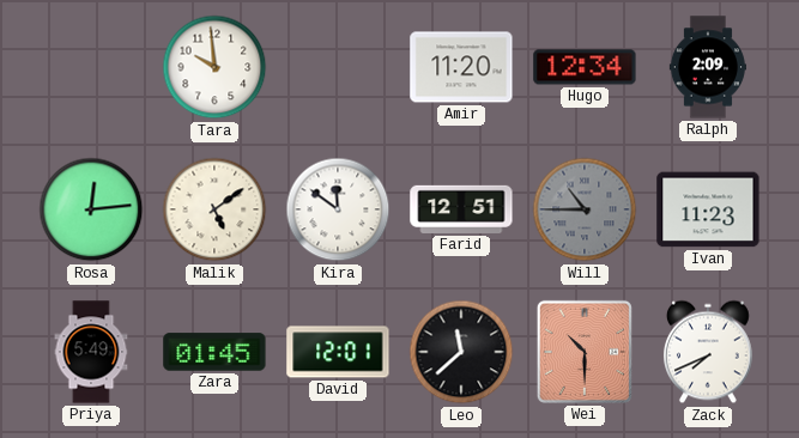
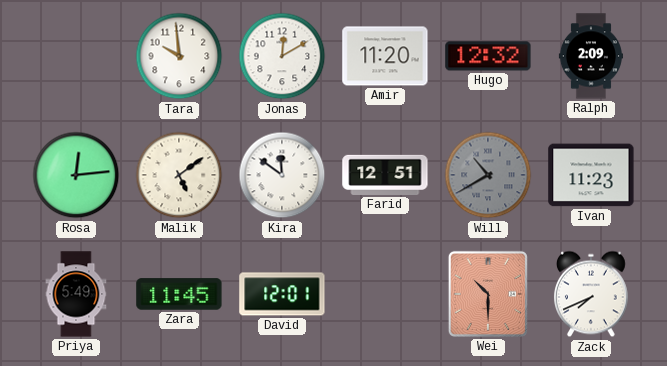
Jonas: none -> 12:10 (282, 56)
Hugo: 12:34 -> 12:32 (488, 56)
Will: 10:45 -> 10:40 (488, 175)
Zara: 01:45 -> 11:45 (179, 294)
Leo: 11:38 -> none (461, 352)
